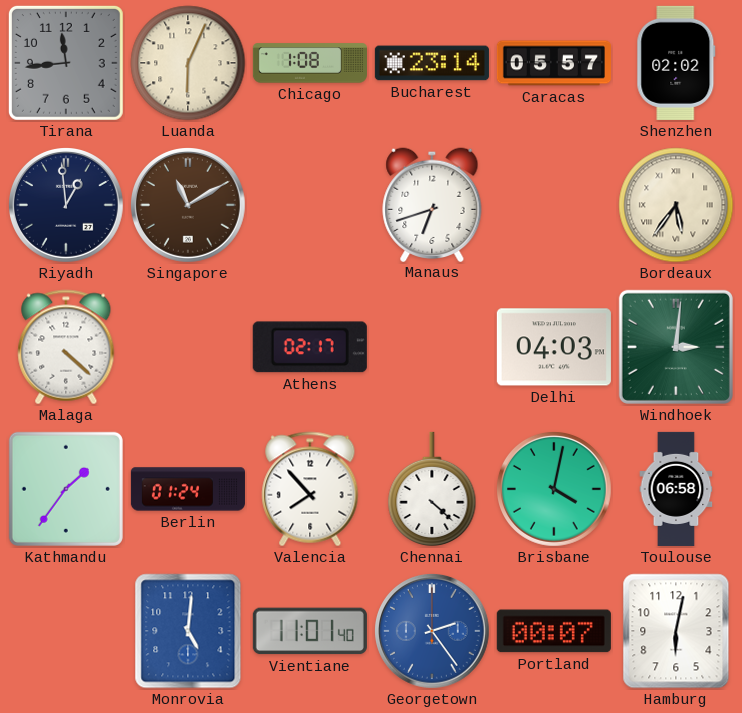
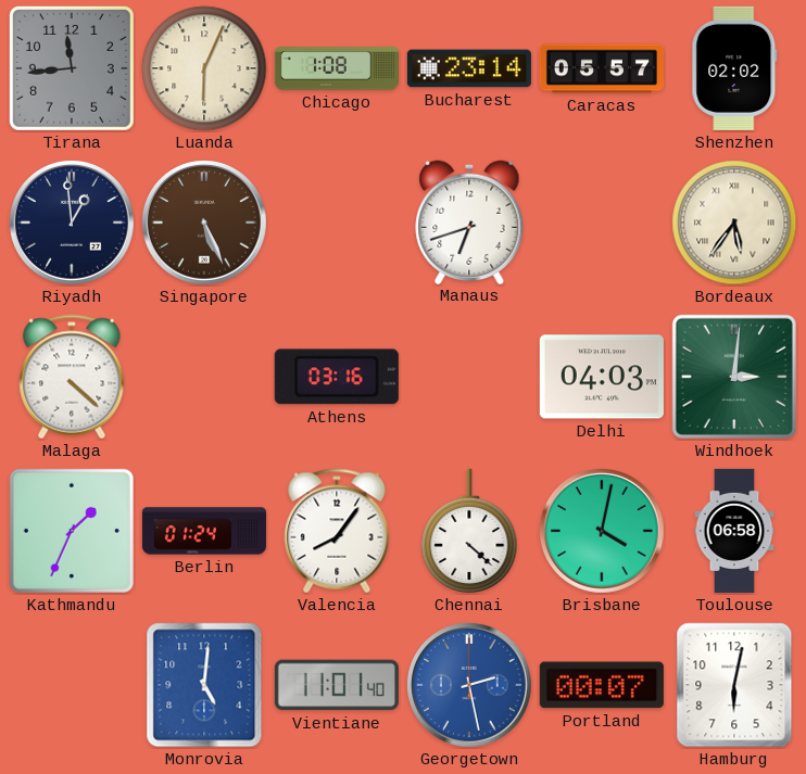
Singapore: 11:10 -> 5:26 (205, 224)
Athens: 02:17 -> 03:16 (337, 377)
Kathmandu: 1:36 -> 1:34 (72, 531)
Valencia: 7:53 -> 8:06 (337, 531)
Georgetown: 2:24 -> 2:28 (470, 686)
